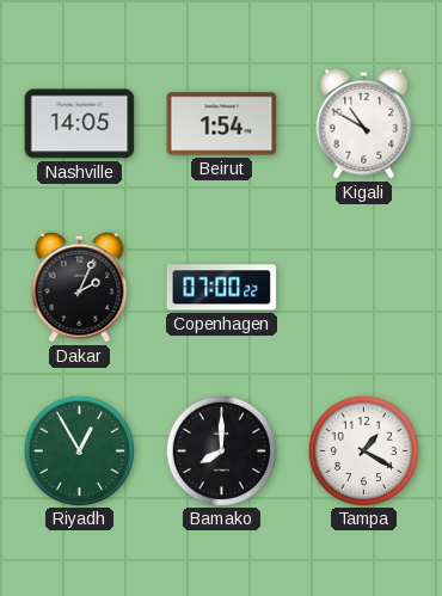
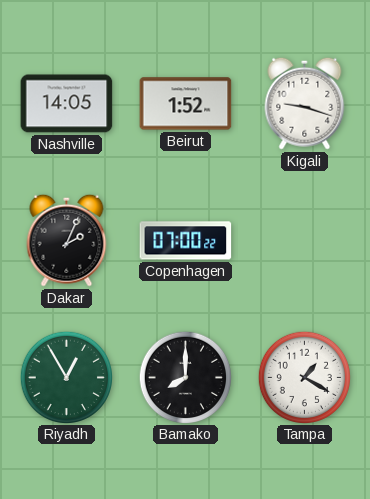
Beirut: 1:54 -> 1:52 (186, 104)
Kigali: 10:50 -> 9:18 (305, 103)
